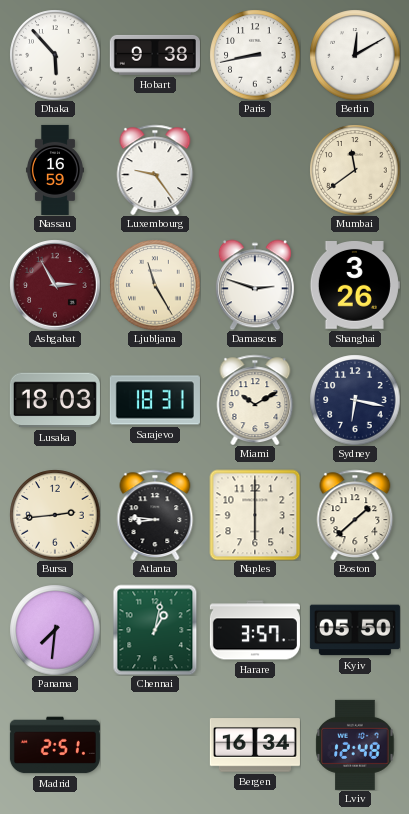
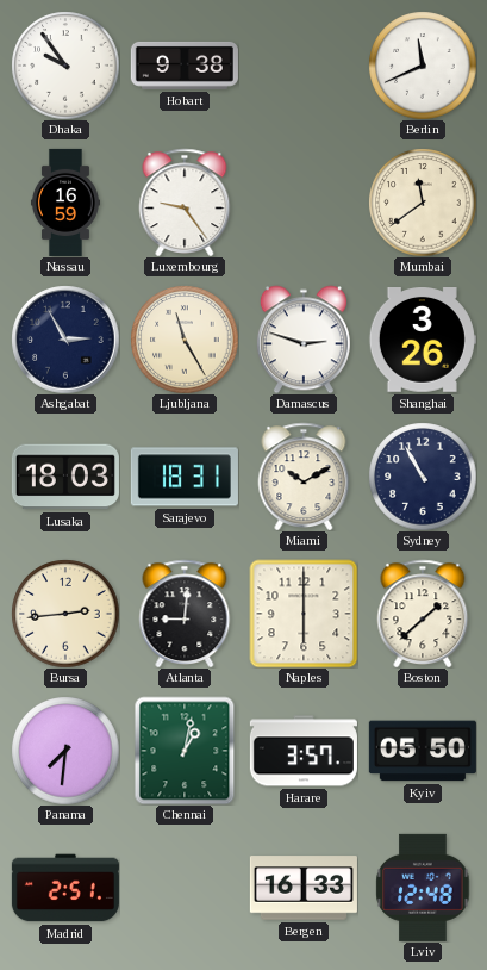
Dhaka: 5:53 -> 9:54 (65, 66)
Paris: 8:43 -> none (255, 55)
Berlin: 12:10 -> 11:41 (423, 66)
Ashgabat dial: burgundy -> navy (65, 340)
Sydney: 6:17 -> 10:55 (423, 477)
Atlanta: 8:46 -> 9:01 (185, 614)
Bergen: 16:34 -> 16:33 (304, 888)
